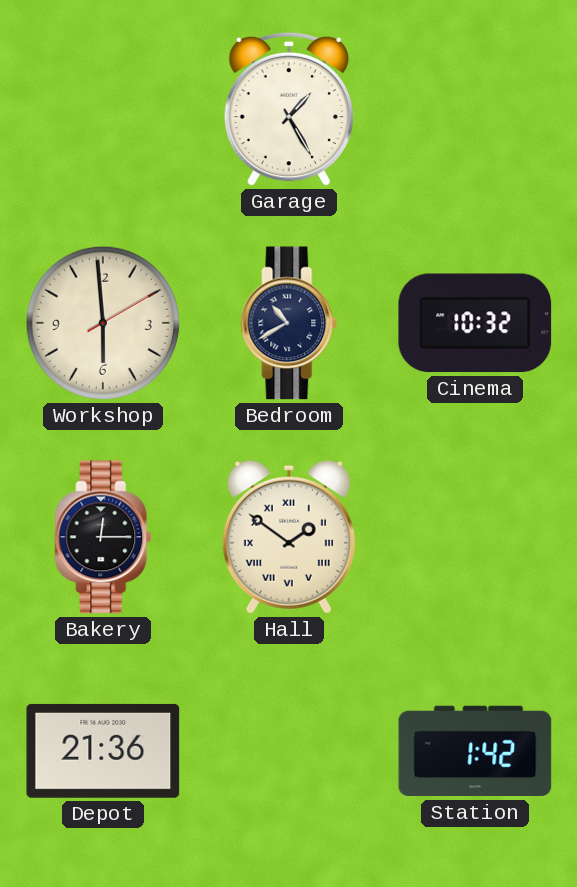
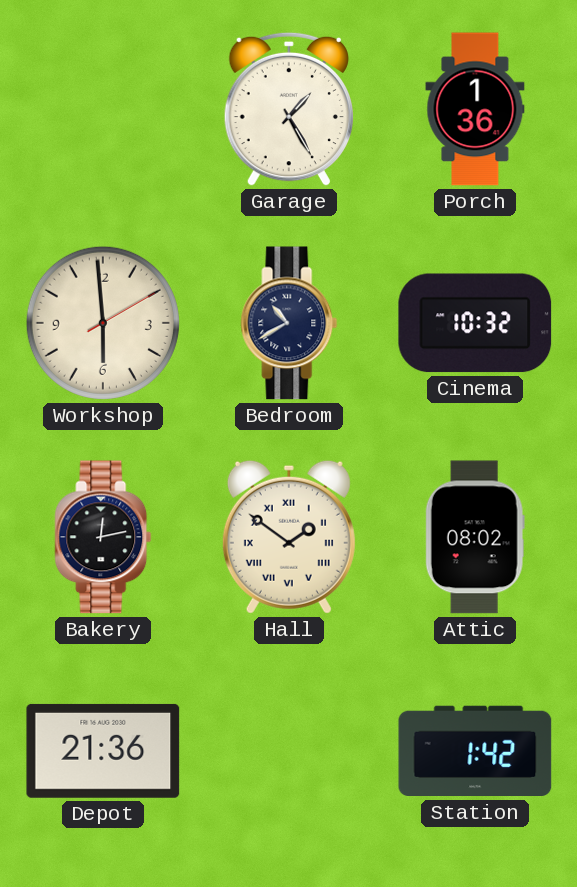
Porch: none -> 1:36 (475, 109)
Bakery: 12:15 -> 12:13 (103, 537)
Attic: none -> 08:02 (475, 537)
